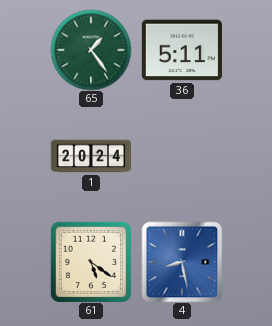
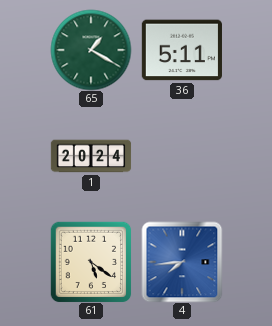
65: 1:24 -> 1:20 (91, 50)
4: 8:28 -> 7:44 (182, 262)
